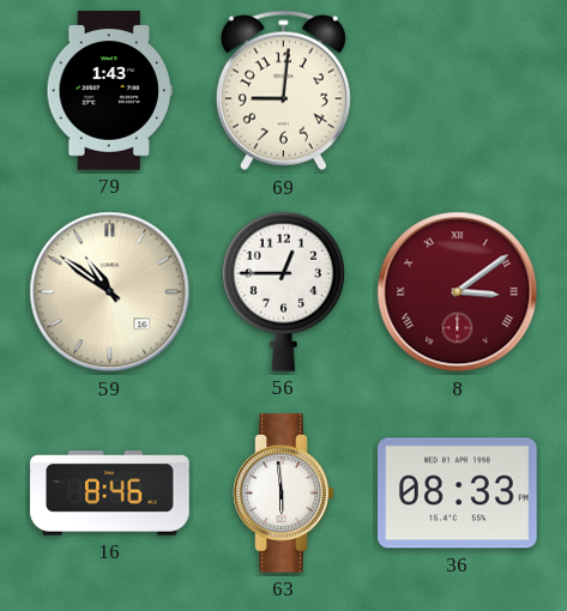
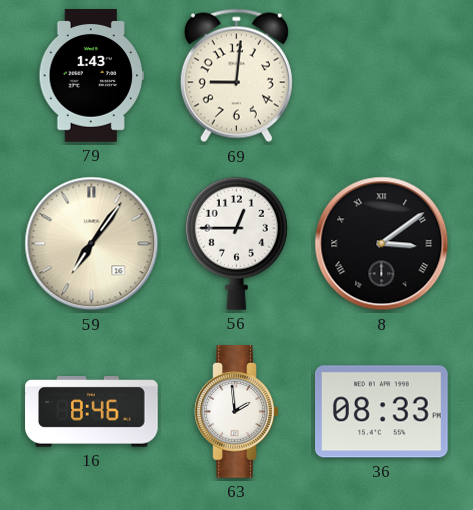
59: 10:51 -> 7:06 (92, 244)
8 dial: burgundy -> black (382, 244)
63: 5:59 -> 1:59 (237, 412)
